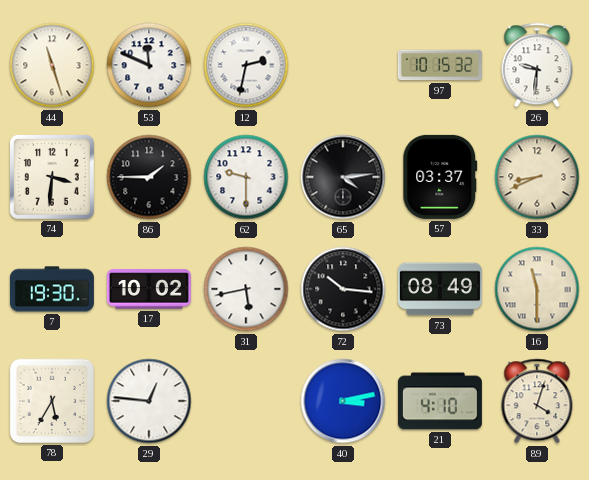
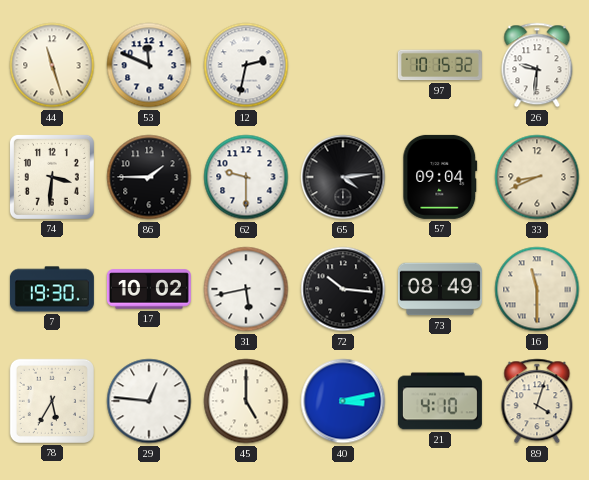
57: 03:37 -> 09:04 (440, 177)
45: none -> 5:00 (246, 401)
